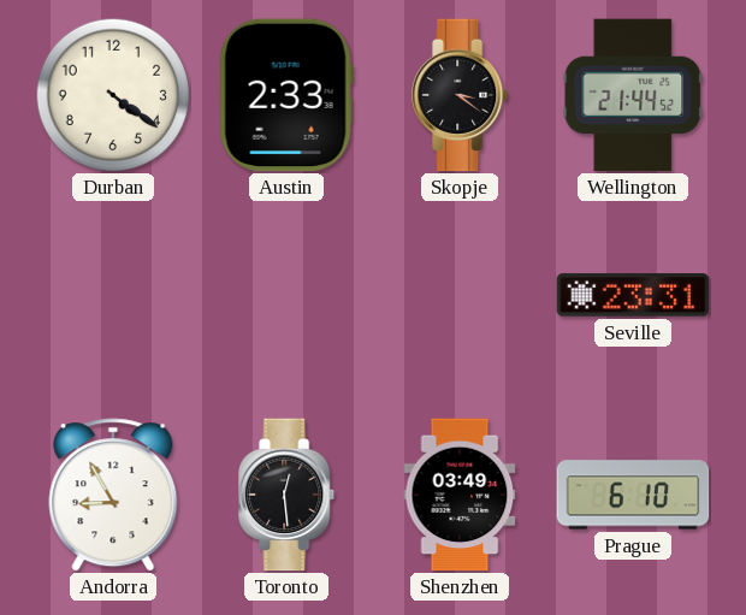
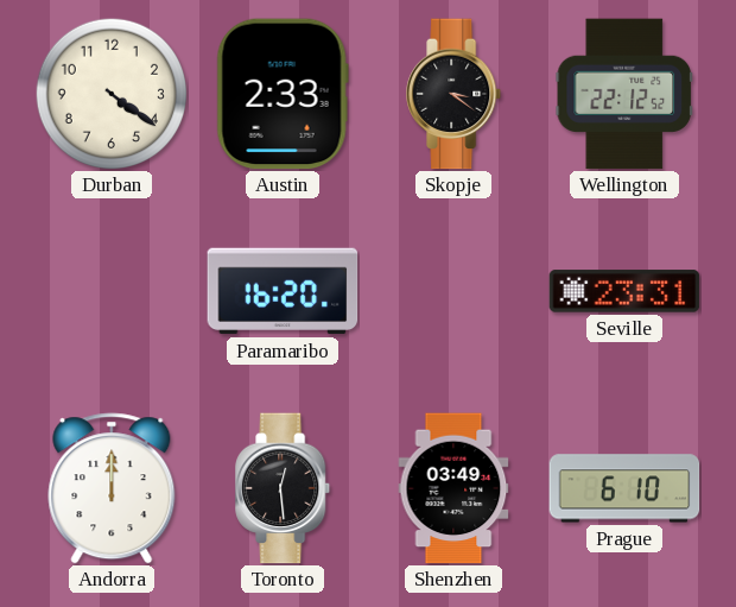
Wellington: 21:44 -> 22:12 (624, 94)
Paramaribo: none -> 16:20 (283, 291)
Andorra: 8:55 -> 12:00 (112, 488)
